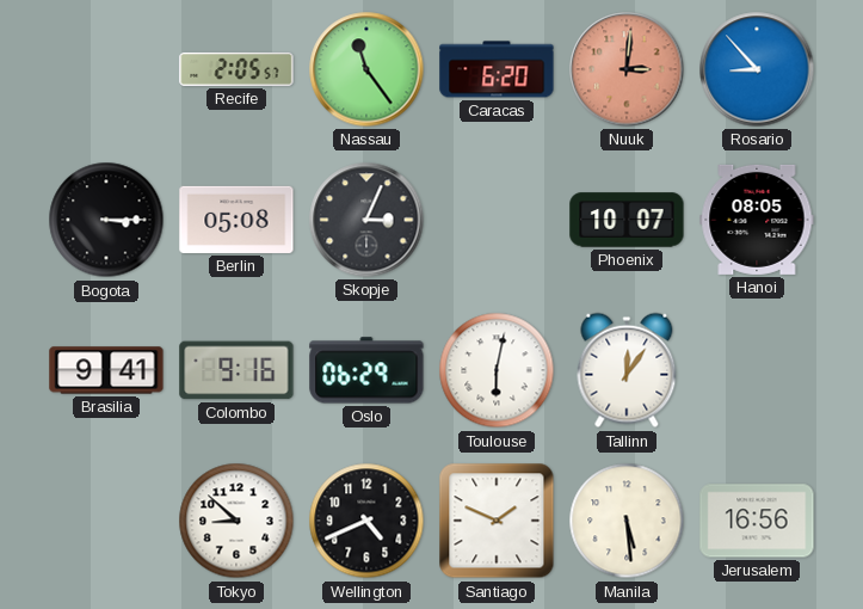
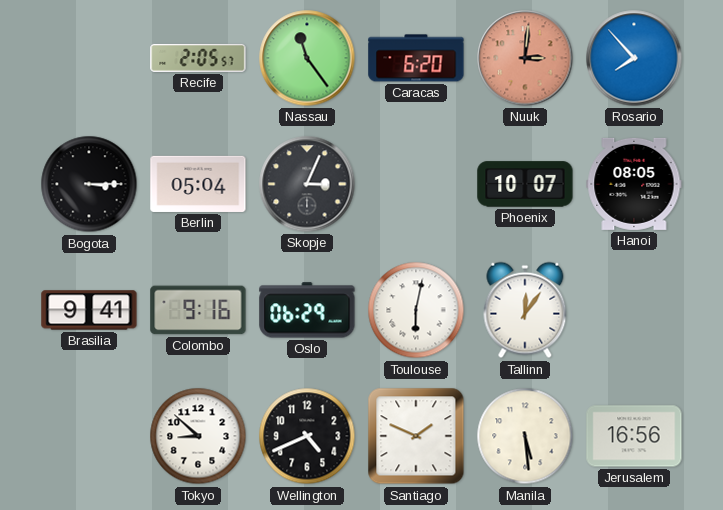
Rosario: 8:53 -> 7:53 (634, 58)
Berlin: 05:08 -> 05:04 (198, 184)
